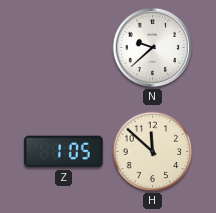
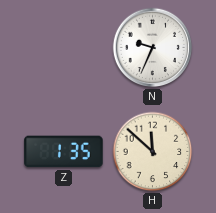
N: 9:38 -> 9:34 (153, 48)
Z: 1:05 -> 1:35 (64, 152)
